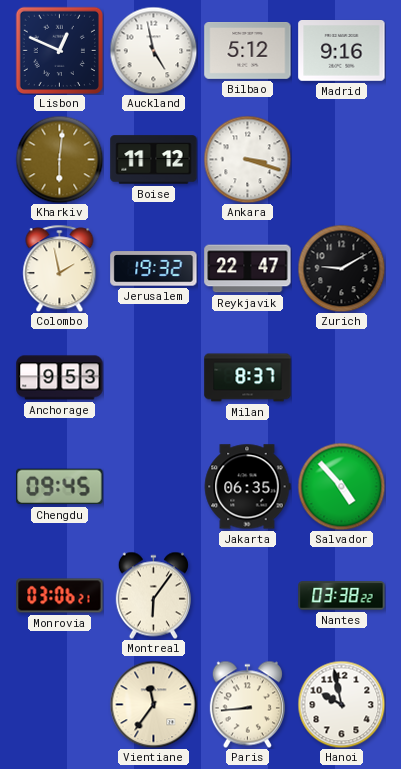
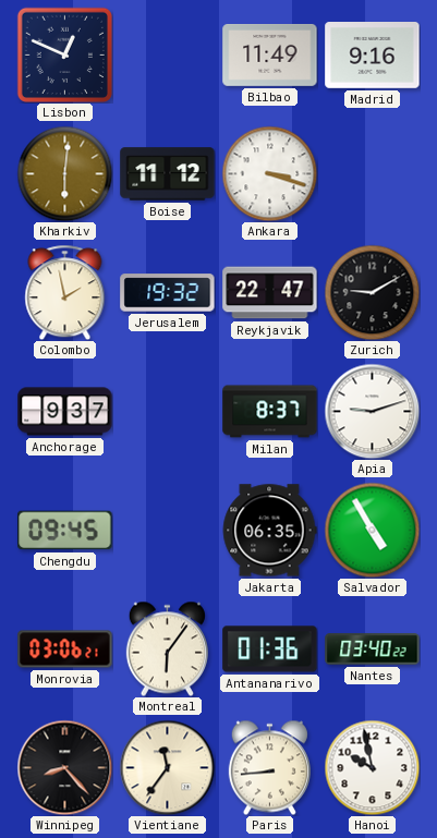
Auckland: 4:58 -> none (153, 50)
Bilbao: 5:12 -> 11:49 (270, 56)
Anchorage: 9:53 -> 9:37 (65, 412)
Apia: none -> 9:12 (372, 411)
Salvador: 4:53 -> 4:55 (372, 530)
Antananarivo: none -> 01:36 (270, 649)
Nantes: 03:38 -> 03:40 (373, 649)
Winnipeg: none -> 8:23 (64, 767)
